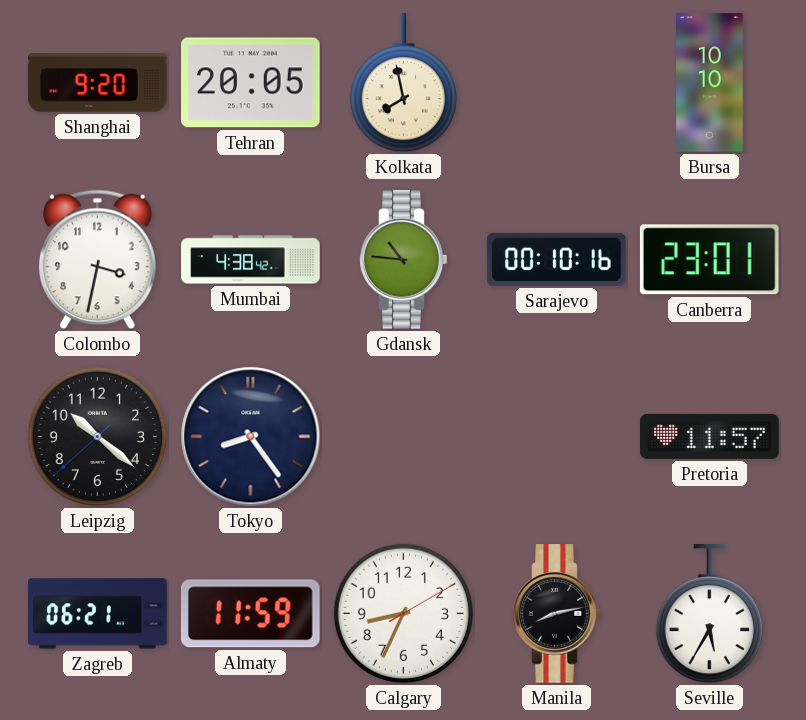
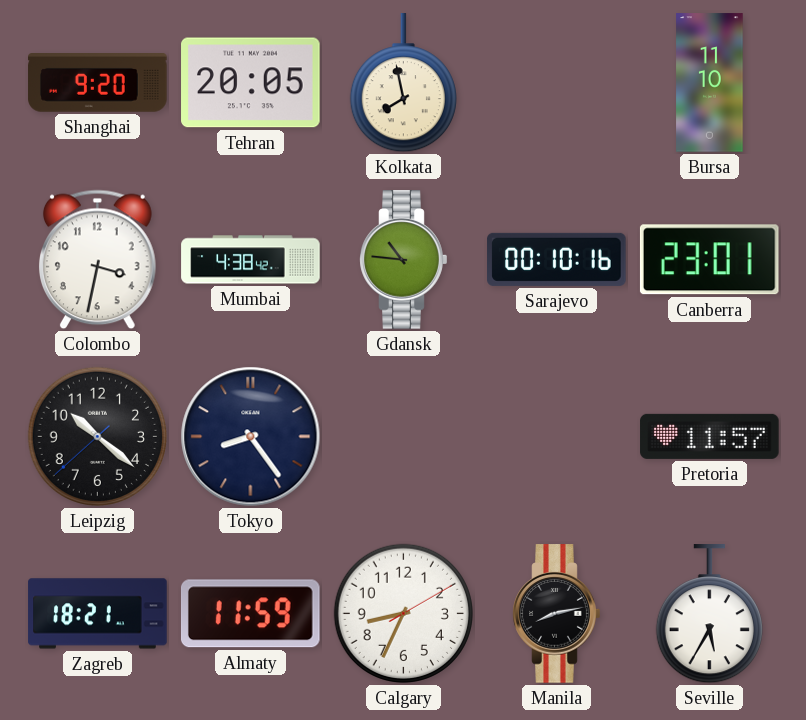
Bursa: 10:10 -> 11:10 (710, 83)
Zagreb: 06:21 -> 18:21 (98, 614)
